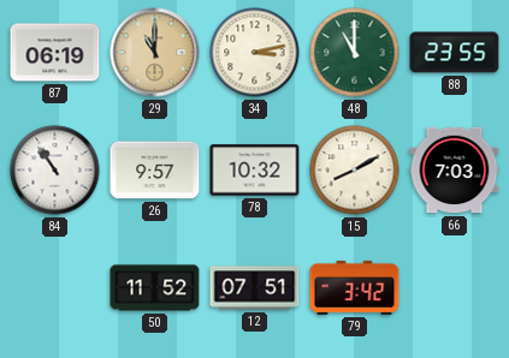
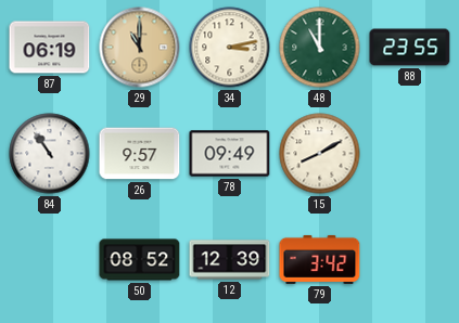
78: 10:32 -> 09:49 (230, 154)
66: 7:03 -> none (455, 171)
50: 11:52 -> 08:52 (140, 260)
12: 07:51 -> 12:39 (230, 260)
